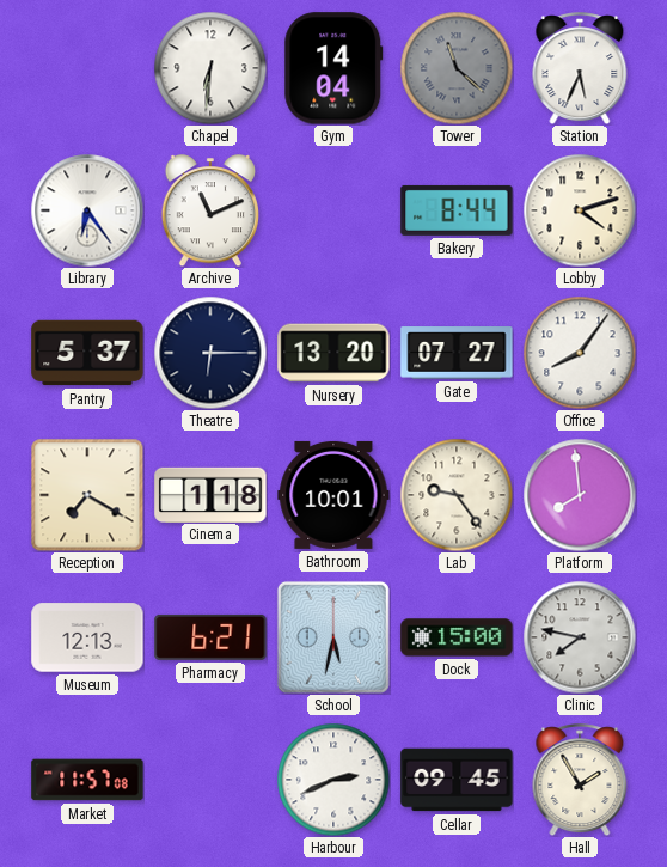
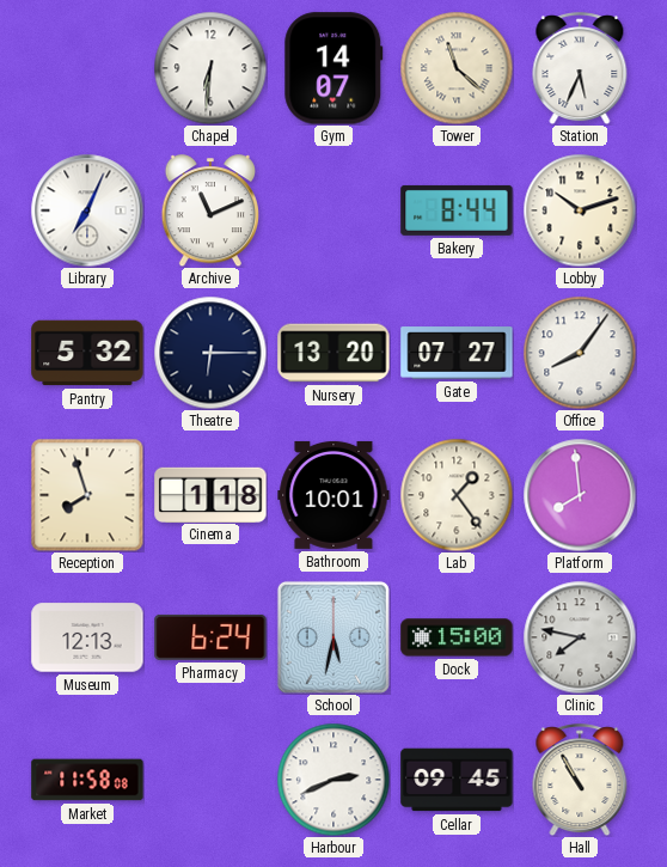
Gym: 14:04 -> 14:07 (333, 68)
Tower dial: grey -> cream (457, 68)
Library: 6:24 -> 7:04 (87, 210)
Lobby: 4:12 -> 10:12 (580, 210)
Pantry: 5:37 -> 5:32 (87, 353)
Reception: 7:20 -> 7:57 (87, 495)
Lab: 9:24 -> 1:24 (457, 495)
Pharmacy: 6:21 -> 6:24 (210, 637)
Market: 11:57 -> 11:58 (87, 780)
Hall: 1:55 -> 10:55 (580, 780)
